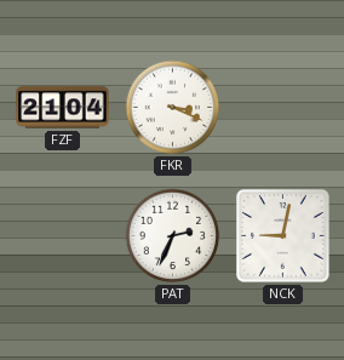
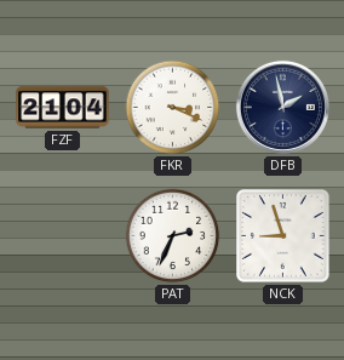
DFB: none -> 1:58 (282, 107)
NCK: 9:02 -> 8:57 (283, 236)
